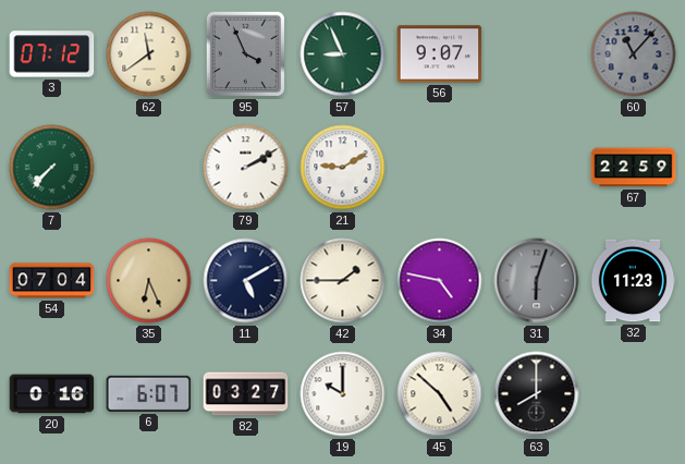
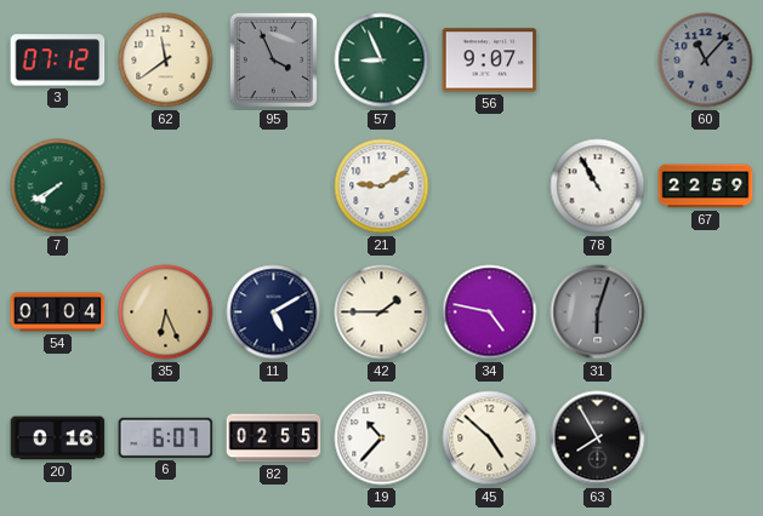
7: 7:37 -> 7:40 (58, 187)
79: 2:10 -> none (246, 168)
78: none -> 10:55 (598, 187)
54: 07:04 -> 01:04 (58, 313)
32: 11:23 -> none (633, 281)
82: 03:27 -> 02:55 (274, 438)
19: 10:00 -> 10:37 (382, 438)
63: 8:00 -> 7:55 (598, 438)
